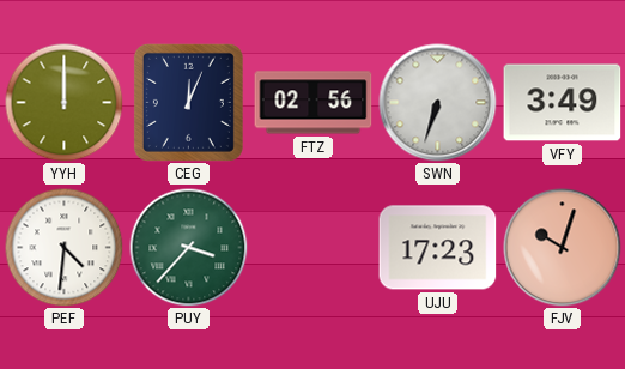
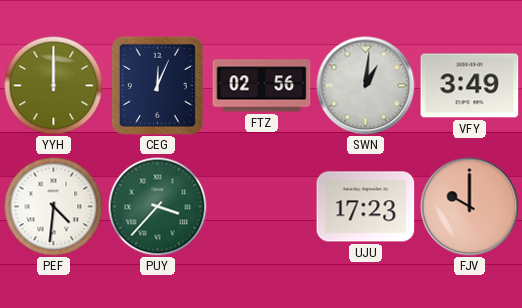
SWN: 6:33 -> 1:01 (366, 86)
FJV: 10:03 -> 10:00 (470, 207)
